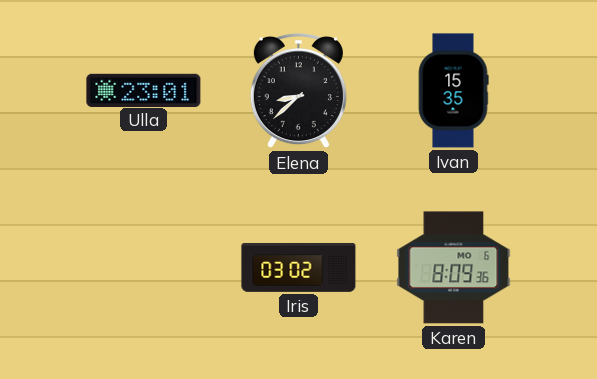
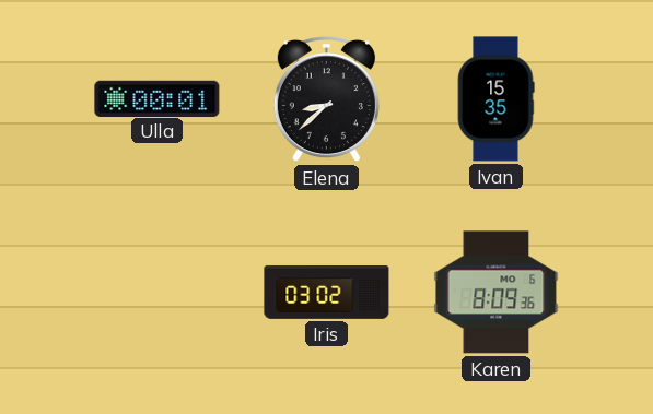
Ulla: 23:01 -> 00:01 (158, 98)
